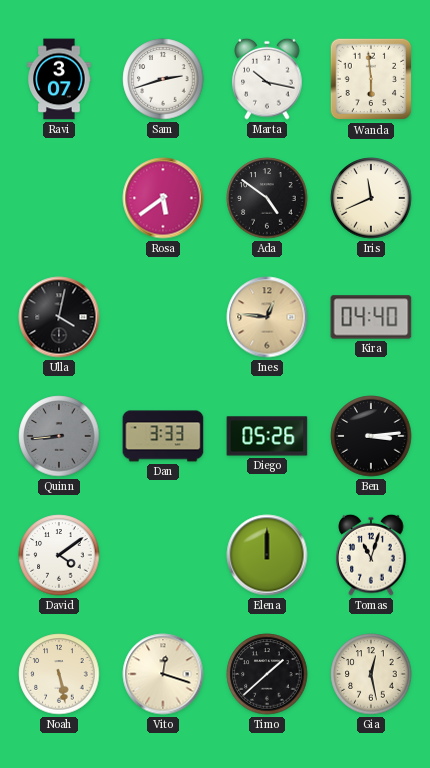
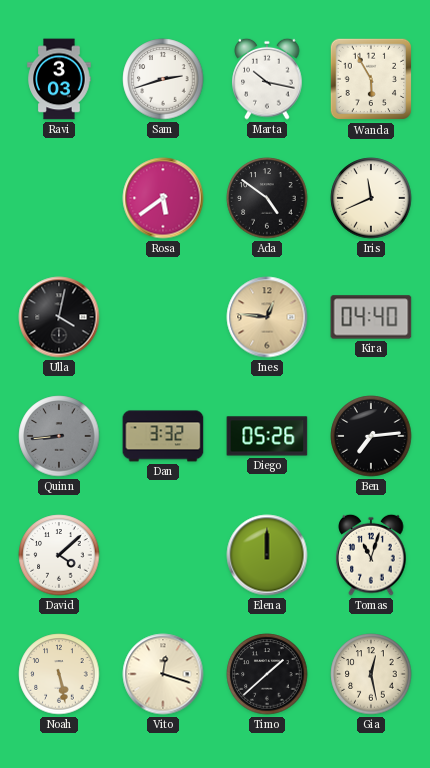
Ravi: 3:07 -> 3:03 (59, 79)
Wanda: 5:59 -> 5:55 (371, 79)
Dan: 3:33 -> 3:32 (163, 436)
Ben: 3:14 -> 7:14 (371, 436)
David: 4:09 -> 4:08 (59, 555)
